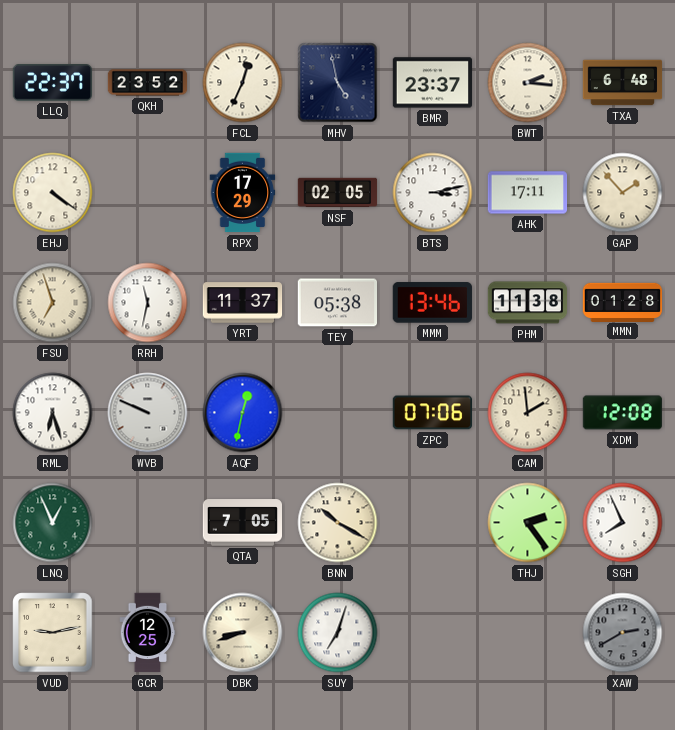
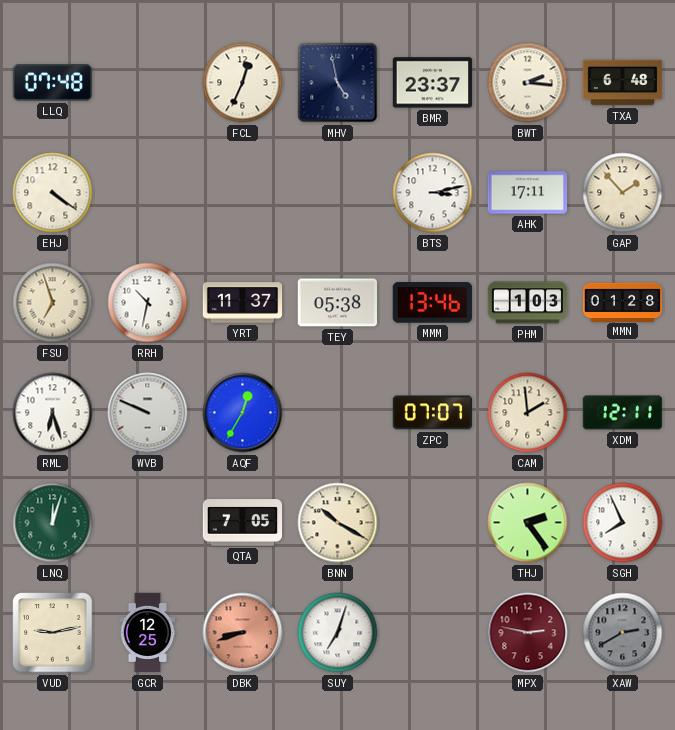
LLQ: 22:37 -> 07:48 (53, 83)
QKH: 23:52 -> none (148, 83)
RPX: 17:29 -> none (243, 193)
NSF: 02:05 -> none (338, 193)
RRH: 11:32 -> 10:32 (148, 303)
PHM: 11:38 -> 1:03 (528, 303)
AQF: 12:32 -> 12:35 (243, 413)
ZPC: 07:06 -> 07:07 (432, 413)
XDM: 12:08 -> 12:11 (623, 413)
LNQ: 12:56 -> 12:03 (53, 523)
DBK dial: cream -> salmon (243, 633)
MPX: none -> 2:47 (528, 633)
